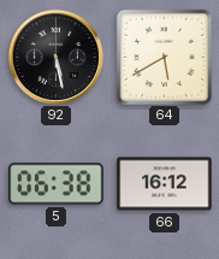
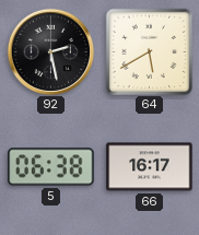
92: 5:28 -> 2:28 (50, 51)
66: 16:12 -> 16:17 (150, 167)
